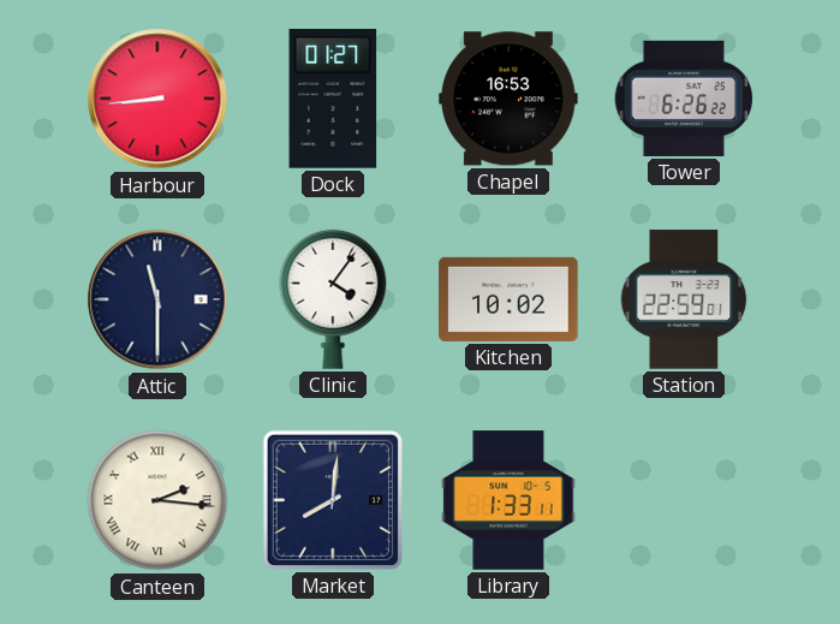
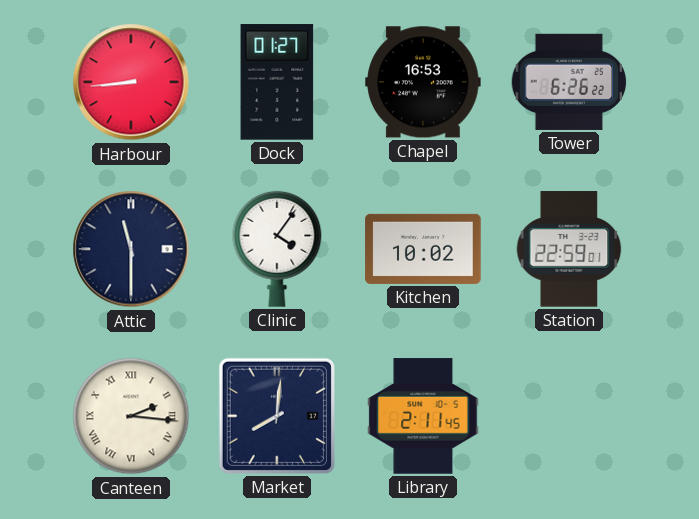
Library: 1:33 -> 2:11 (423, 416)
